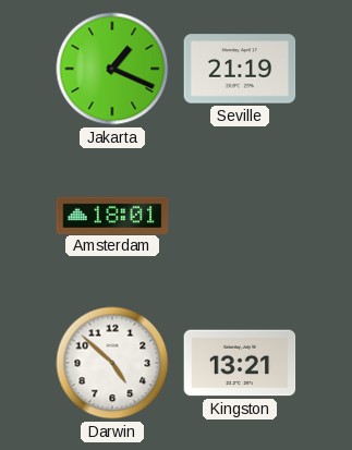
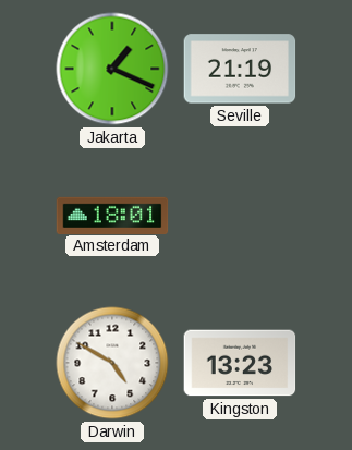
Darwin: 4:52 -> 4:50 (112, 363)
Kingston: 13:21 -> 13:23 (240, 363)
